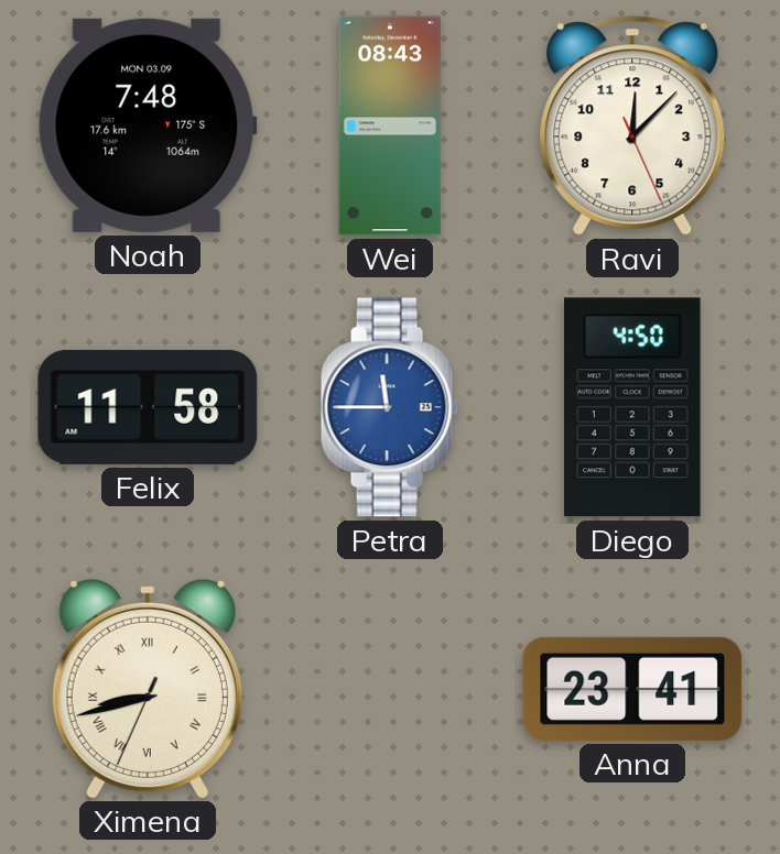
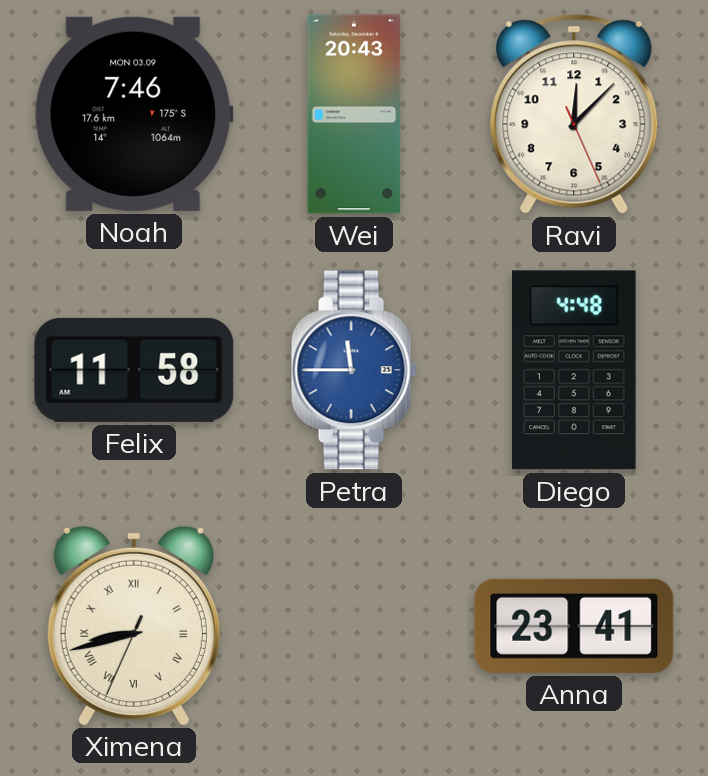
Noah: 7:48 -> 7:46 (134, 114)
Wei: 08:43 -> 20:43 (354, 114)
Diego: 4:50 -> 4:48 (575, 370)
